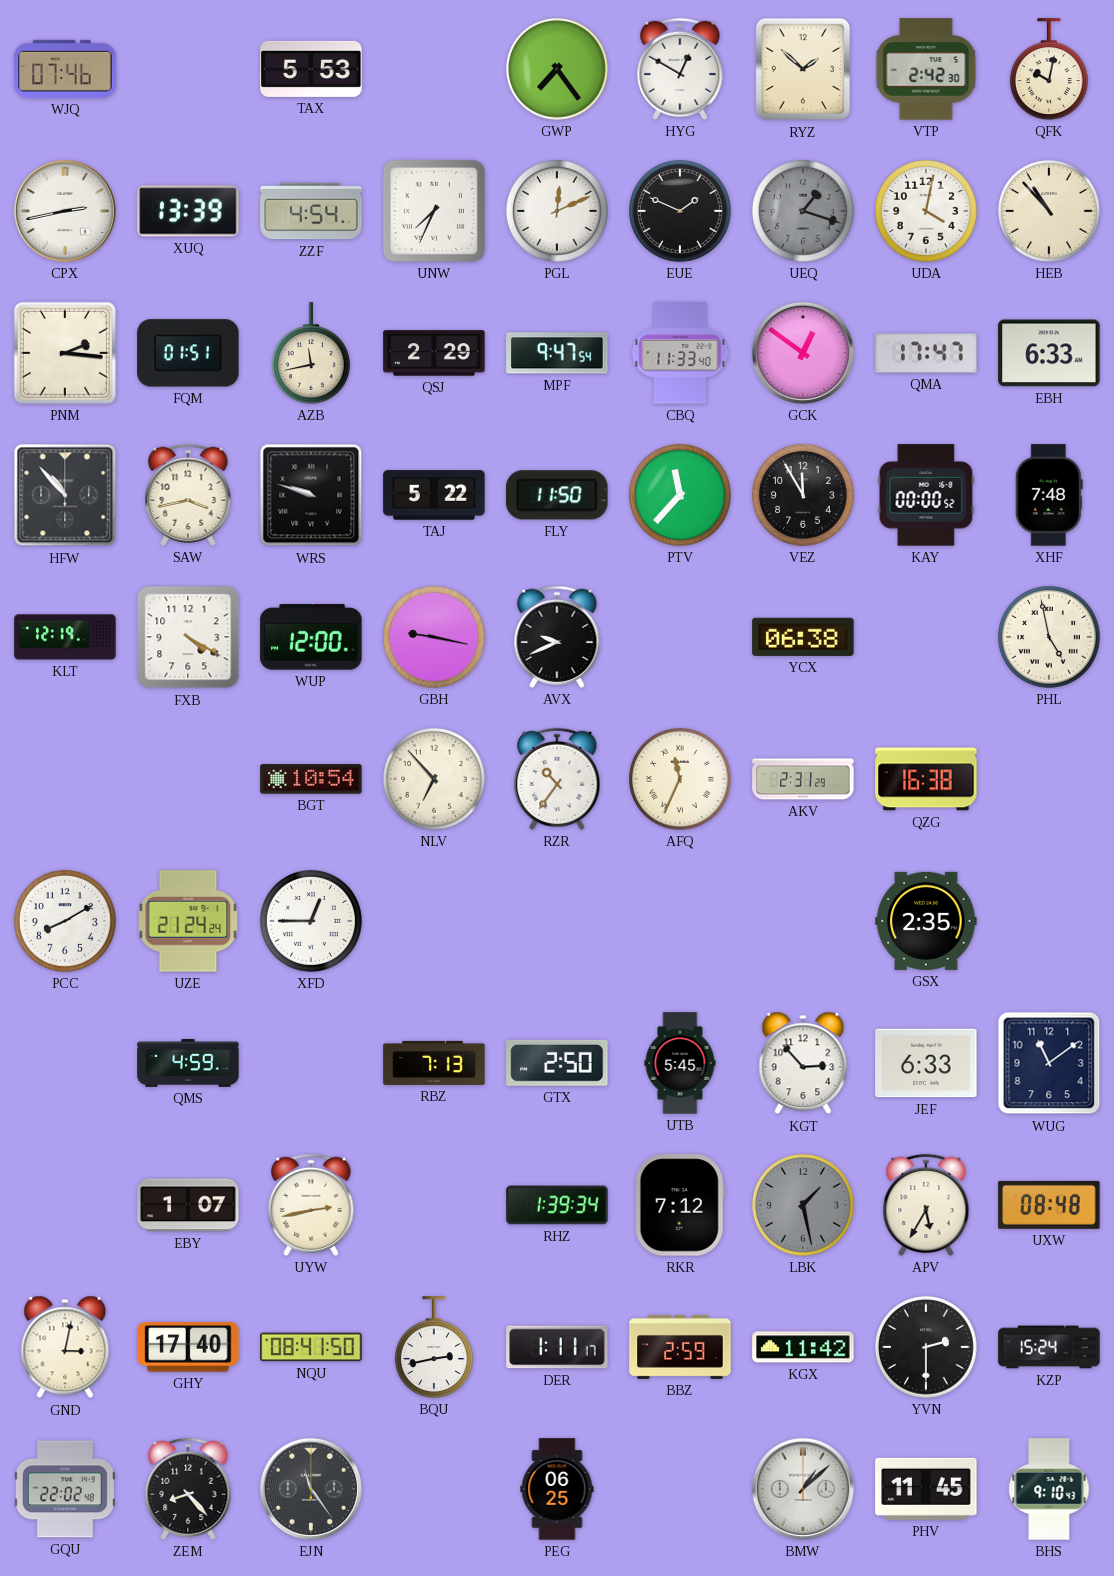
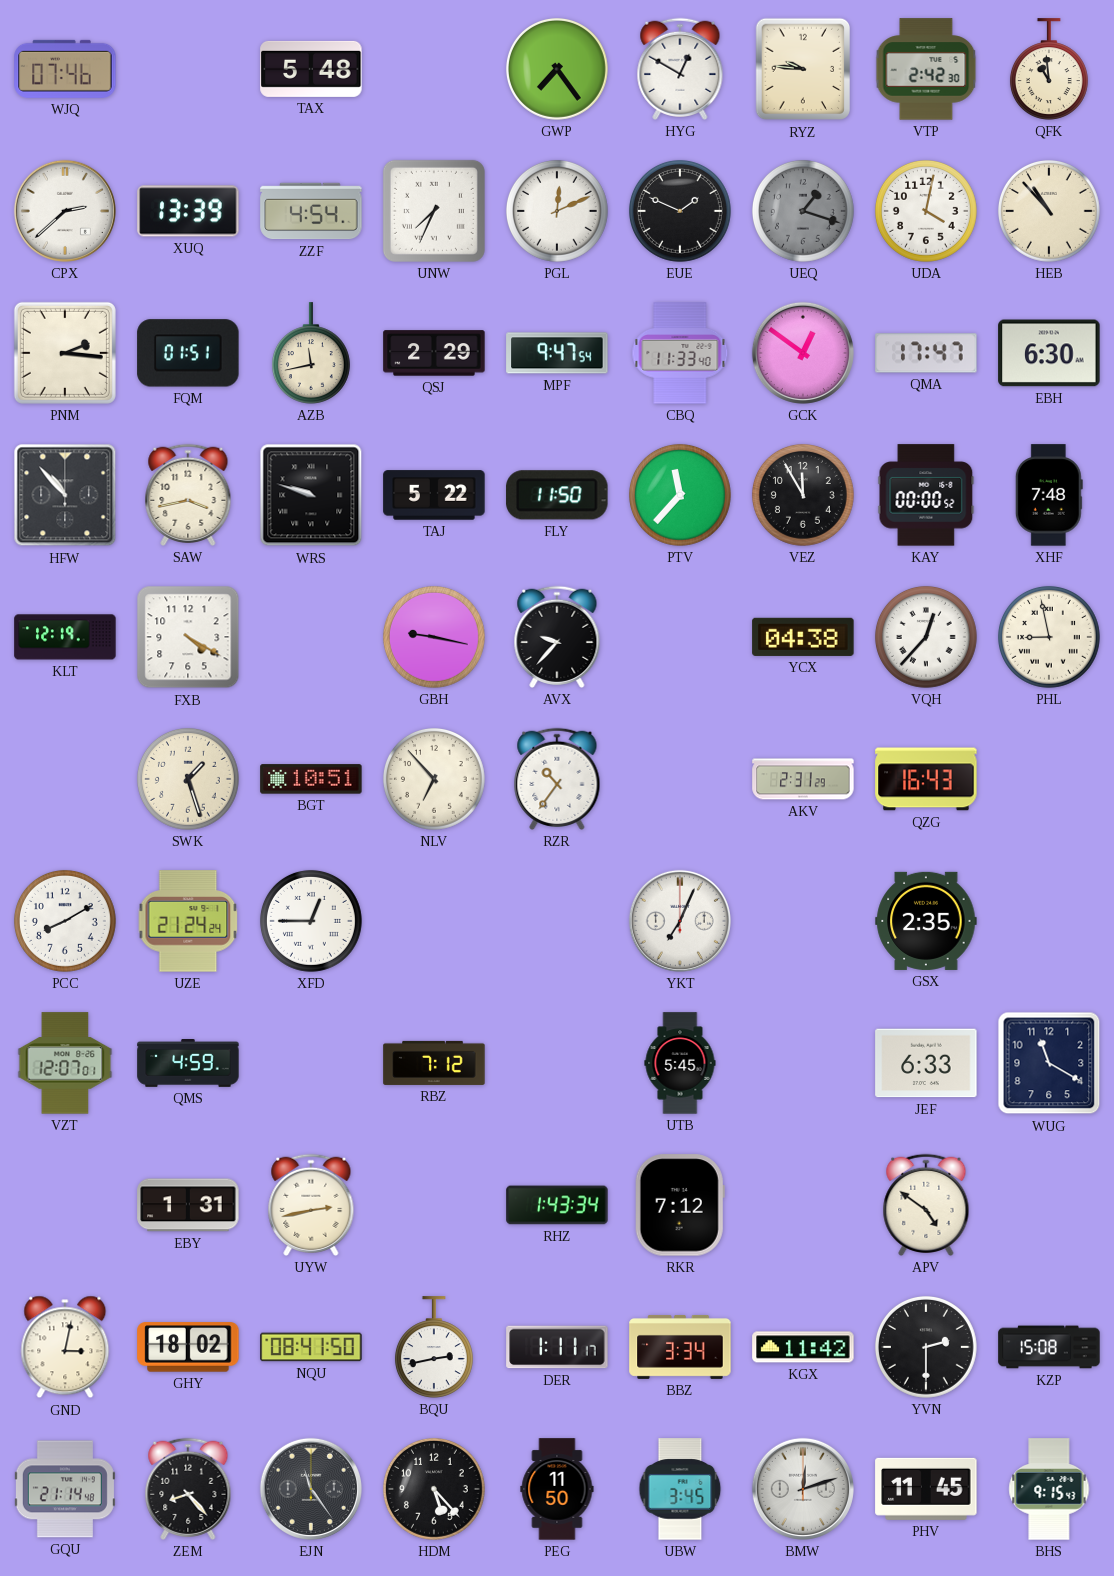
TAX: 5:53 -> 5:48 (311, 69)
RYZ: 1:52 -> 9:46 (802, 69)
QFK: 10:02 -> 10:59 (1049, 69)
CPX: 2:43 -> 2:38 (65, 211)
EBH: 6:33 -> 6:30 (1049, 353)
WUP: 12:00 -> none (311, 637)
AVX: 9:41 -> 9:37 (557, 637)
YCX: 06:38 -> 04:38 (803, 637)
VQH: none -> 12:37 (926, 637)
PHL: 4:58 -> 8:58 (1049, 637)
SWK: none -> 1:27 (188, 779)
BGT: 10:54 -> 10:51 (311, 779)
AFQ: 11:34 -> none (680, 779)
QZG: 16:38 -> 16:43 (926, 779)
YKT: none -> 7:04 (680, 921)
VZT: none -> 12:07 (65, 1063)
RBZ: 7:13 -> 7:12 (434, 1063)
GTX: 2:50 -> none (557, 1063)
KGT: 2:53 -> none (803, 1063)
WUG: 11:09 -> 11:20 (1049, 1063)
EBY: 1:07 -> 1:31 (188, 1205)
RHZ: 1:39 -> 1:43 (557, 1205)
LBK: 1:28 -> none (803, 1205)
APV: 5:35 -> 4:51 (926, 1205)
UXW: 08:48 -> none (1049, 1205)
GHY: 17:40 -> 18:02 (188, 1347)
BBZ: 2:59 -> 3:34 (680, 1347)
KZP: 15:24 -> 15:08 (1049, 1347)
GQU: 22:02 -> 21:14 (65, 1489)
HDM: none -> 5:23 (434, 1489)
PEG: 06:25 -> 11:50 (557, 1489)
UBW: none -> 3:45 (680, 1489)
BMW: 1:08 -> 12:12 (803, 1489)
BHS: 9:10 -> 9:15 (1049, 1489)
